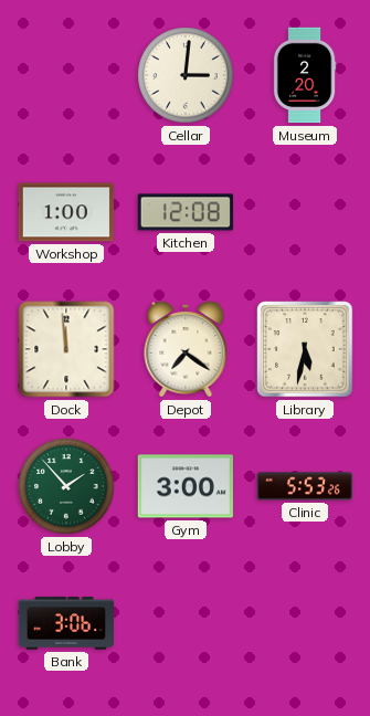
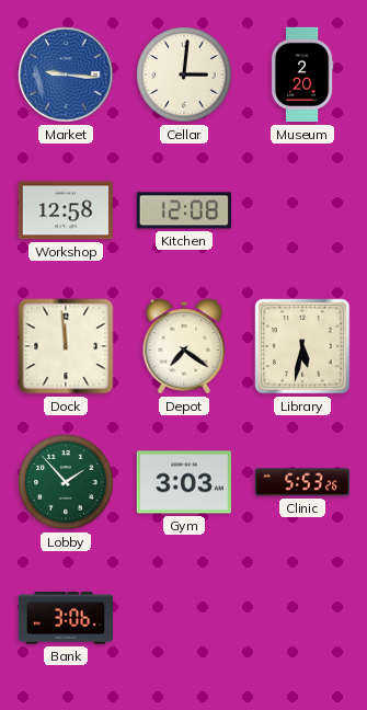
Market: none -> 9:16 (66, 75)
Workshop: 1:00 -> 12:58 (65, 210)
Gym: 3:00 -> 3:03 (183, 482)
